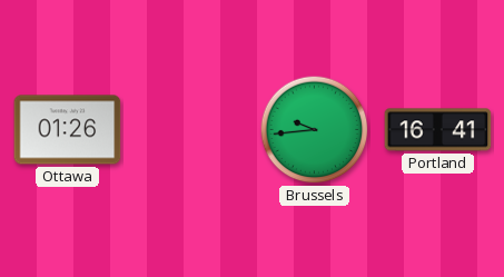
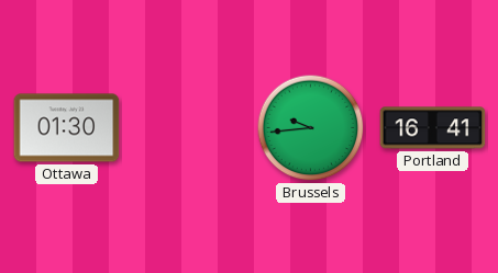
Ottawa: 01:26 -> 01:30 (67, 128)
